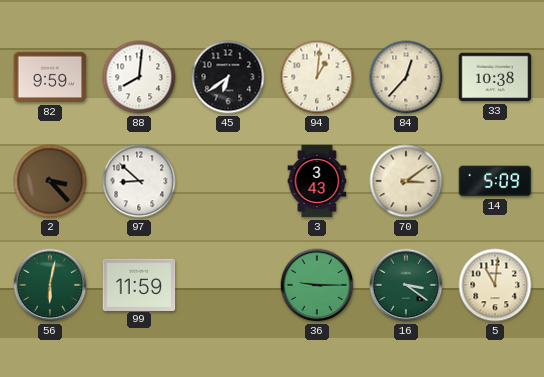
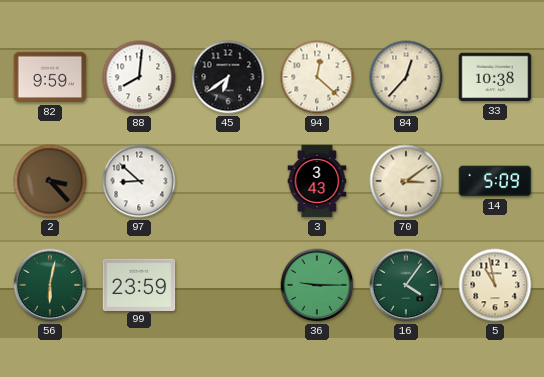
94: 1:01 -> 12:22 (317, 77)
99: 11:59 -> 23:59 (139, 284)
16: 3:21 -> 4:06 (406, 285)
5: 11:01 -> 10:58 (495, 285)
